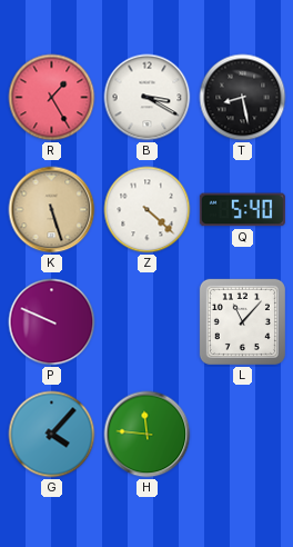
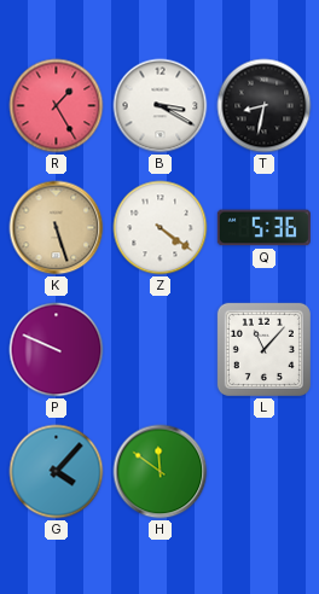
T: 8:28 -> 8:32 (265, 106)
Z: 4:22 -> 4:21 (161, 228)
Q: 5:40 -> 5:36 (263, 228)
H: 11:46 -> 11:51 (161, 472)
